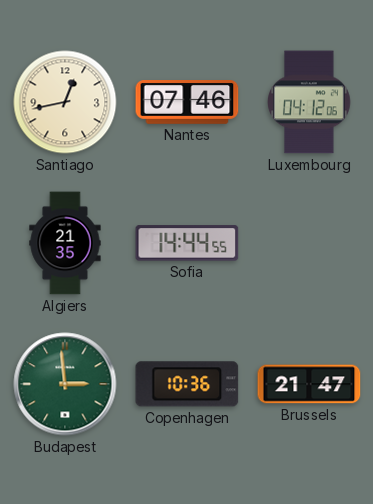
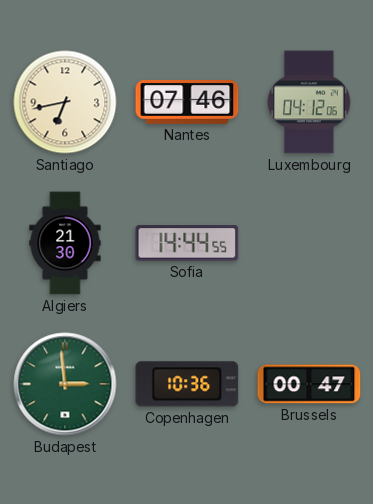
Santiago: 12:43 -> 6:43 (65, 102)
Algiers: 21:35 -> 21:30 (65, 243)
Brussels: 21:47 -> 00:47 (309, 384)
